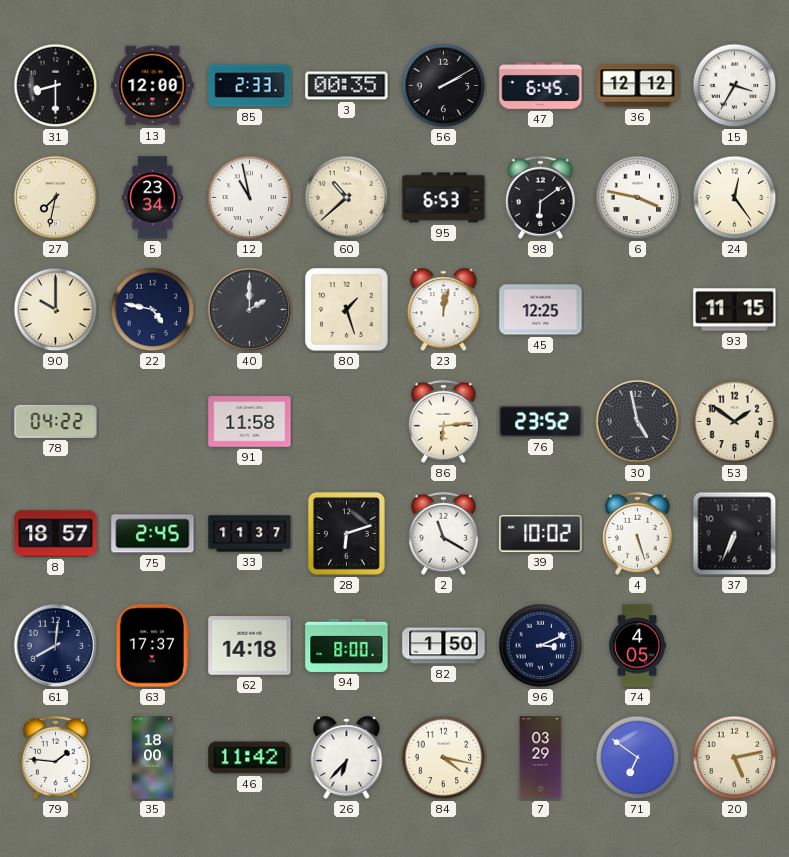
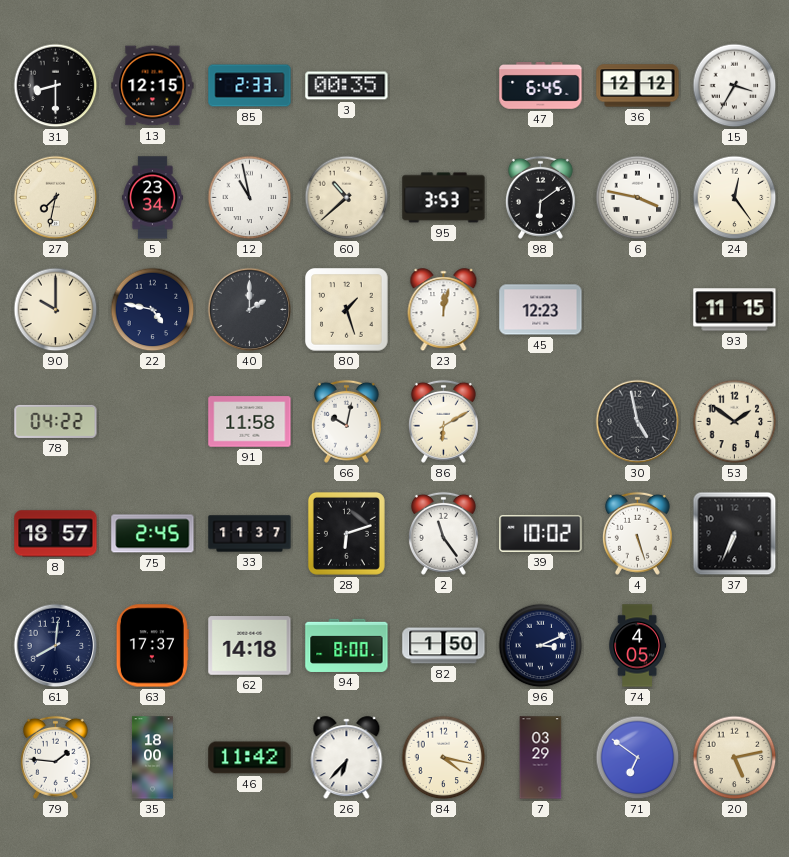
13: 12:00 -> 12:15 (153, 86)
56: 2:10 -> none (444, 86)
95: 6:53 -> 3:53 (444, 198)
45: 12:25 -> 12:23 (541, 310)
66: none -> 10:02 (346, 421)
86: 6:14 -> 6:10 (443, 421)
76: 23:52 -> none (541, 421)
2: 11:20 -> 11:24 (443, 533)
